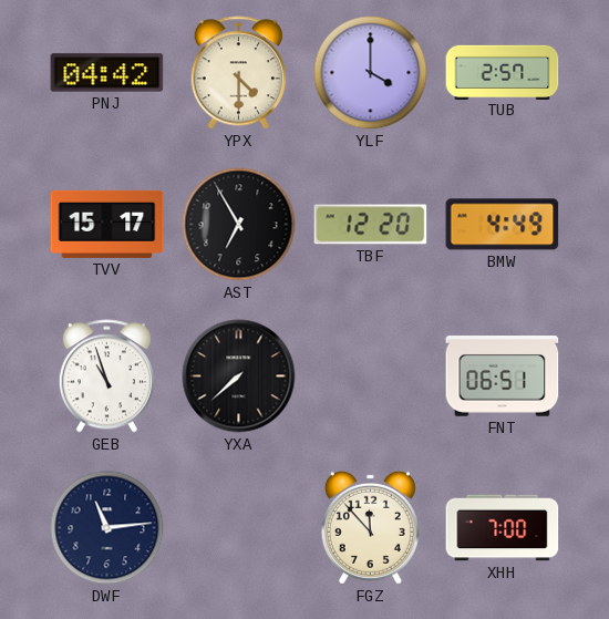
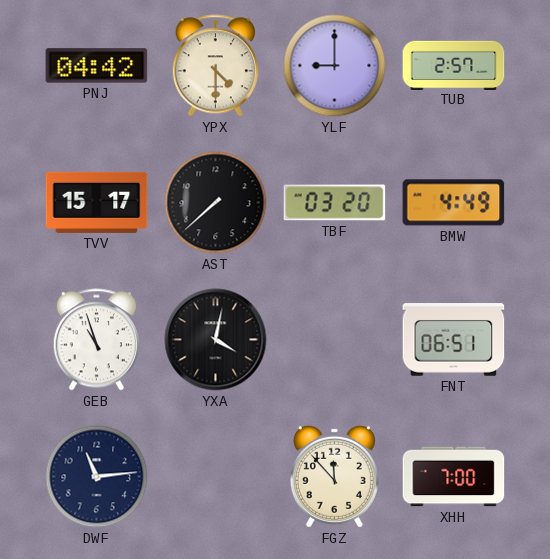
YLF: 4:00 -> 9:00 (335, 66)
AST: 6:55 -> 7:38 (216, 203)
TBF: 12:20 -> 03:20 (335, 203)
YXA: 7:38 -> 4:02 (216, 340)
